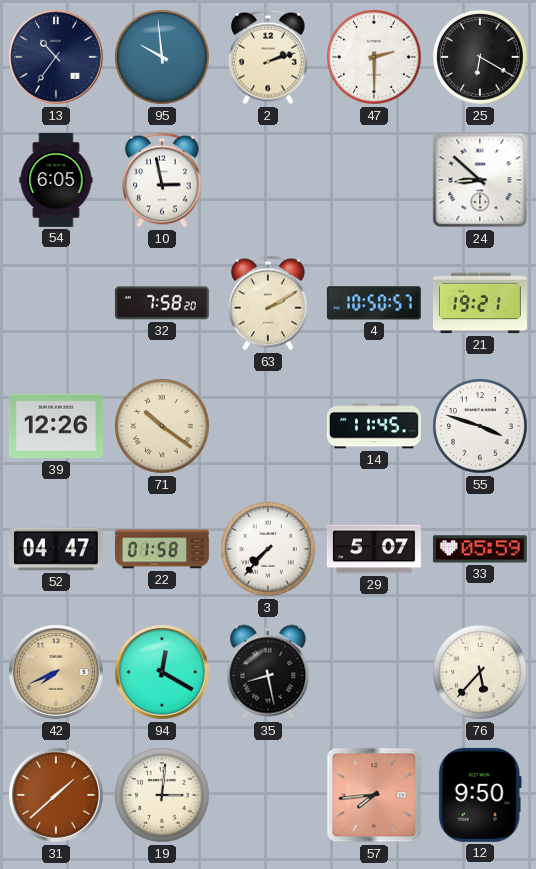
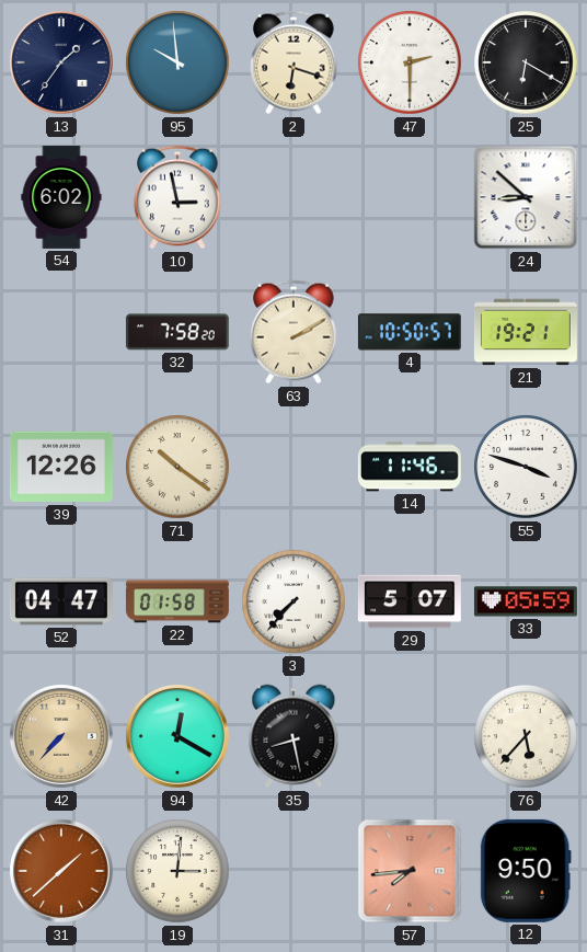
13: 10:36 -> 1:36 (61, 62)
2: 2:12 -> 6:18 (293, 62)
54: 6:05 -> 6:02 (61, 197)
14: 11:45 -> 11:46 (410, 467)
42: 7:41 -> 7:37 (61, 736)
